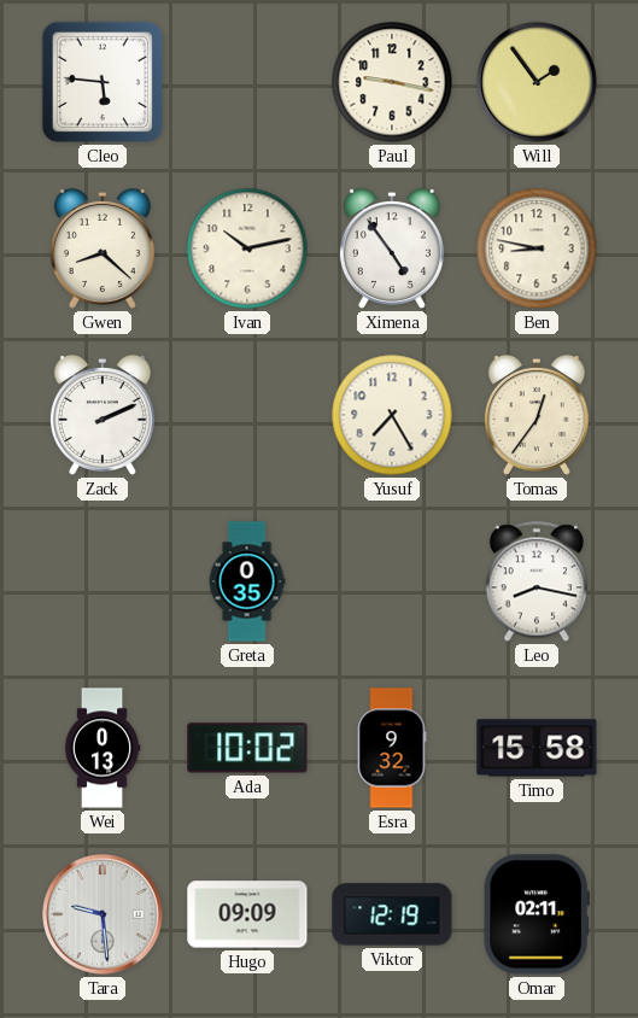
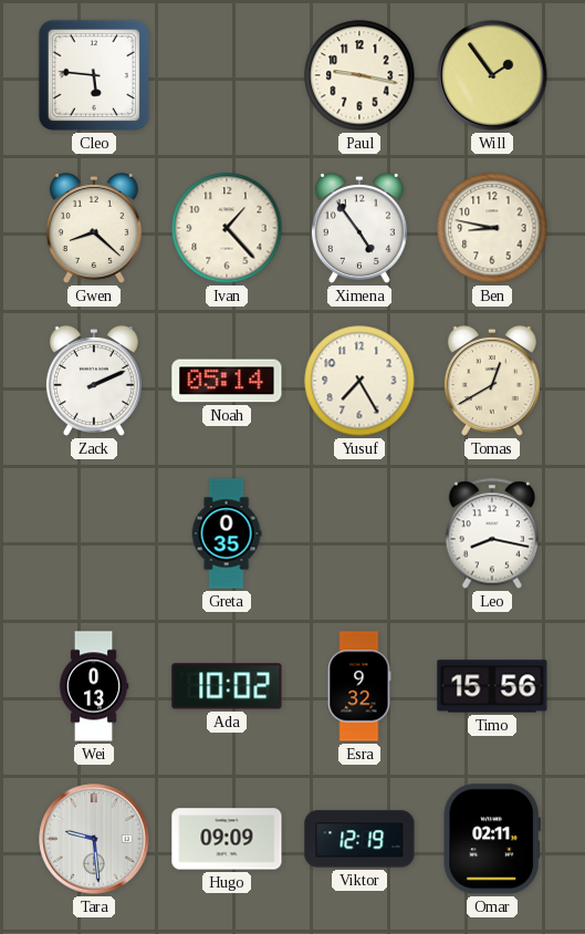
Ivan: 10:13 -> 1:23 (227, 228)
Noah: none -> 05:14 (227, 381)
Tomas: 12:36 -> 12:40 (492, 381)
Timo: 15:58 -> 15:56 (492, 686)
